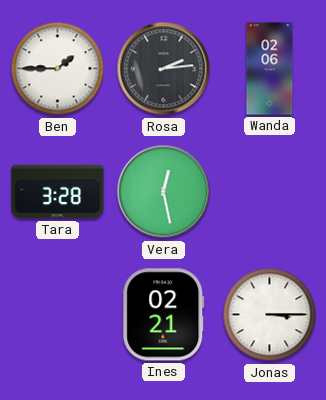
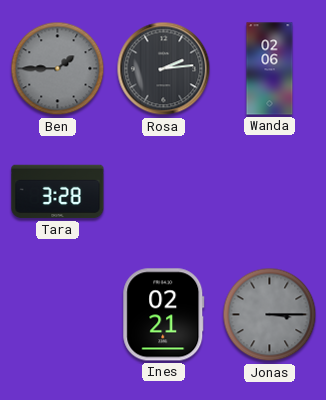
Ben dial: white -> grey (58, 69)
Vera: 12:28 -> none (164, 192)
Jonas dial: white -> grey (270, 315)
